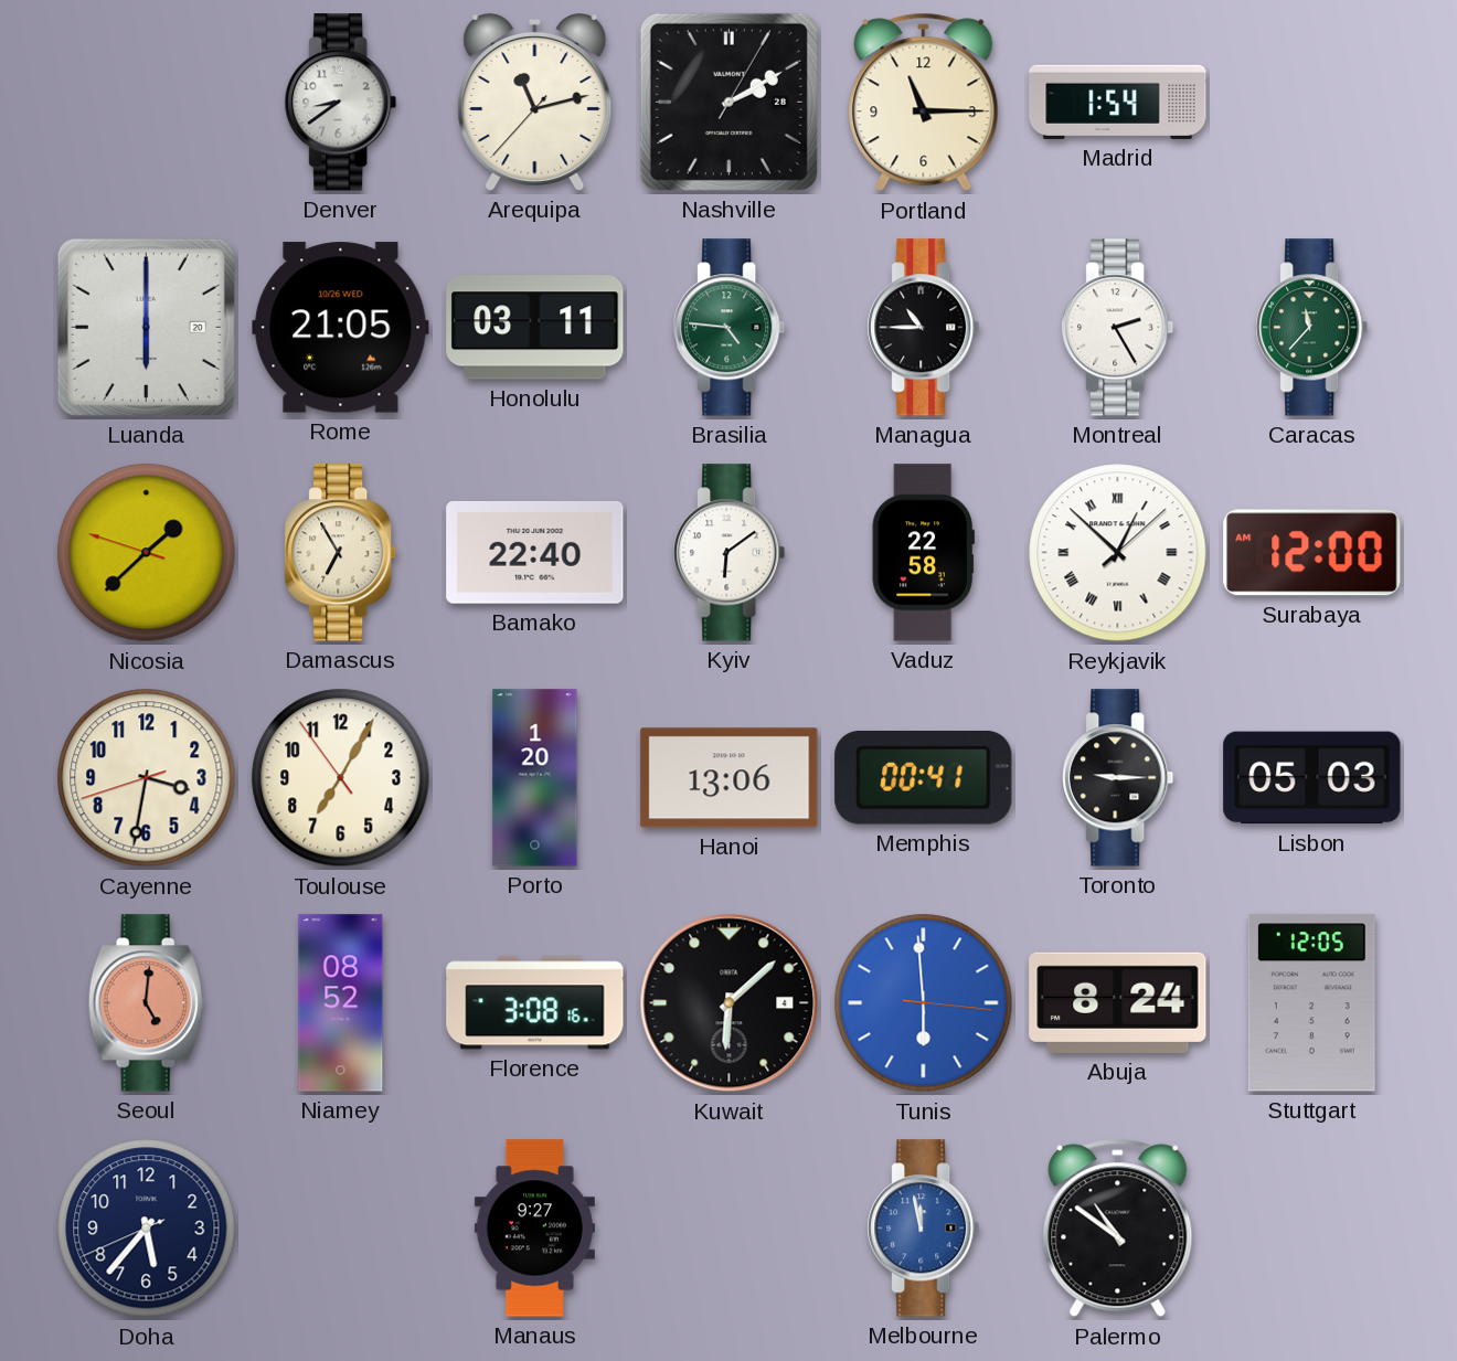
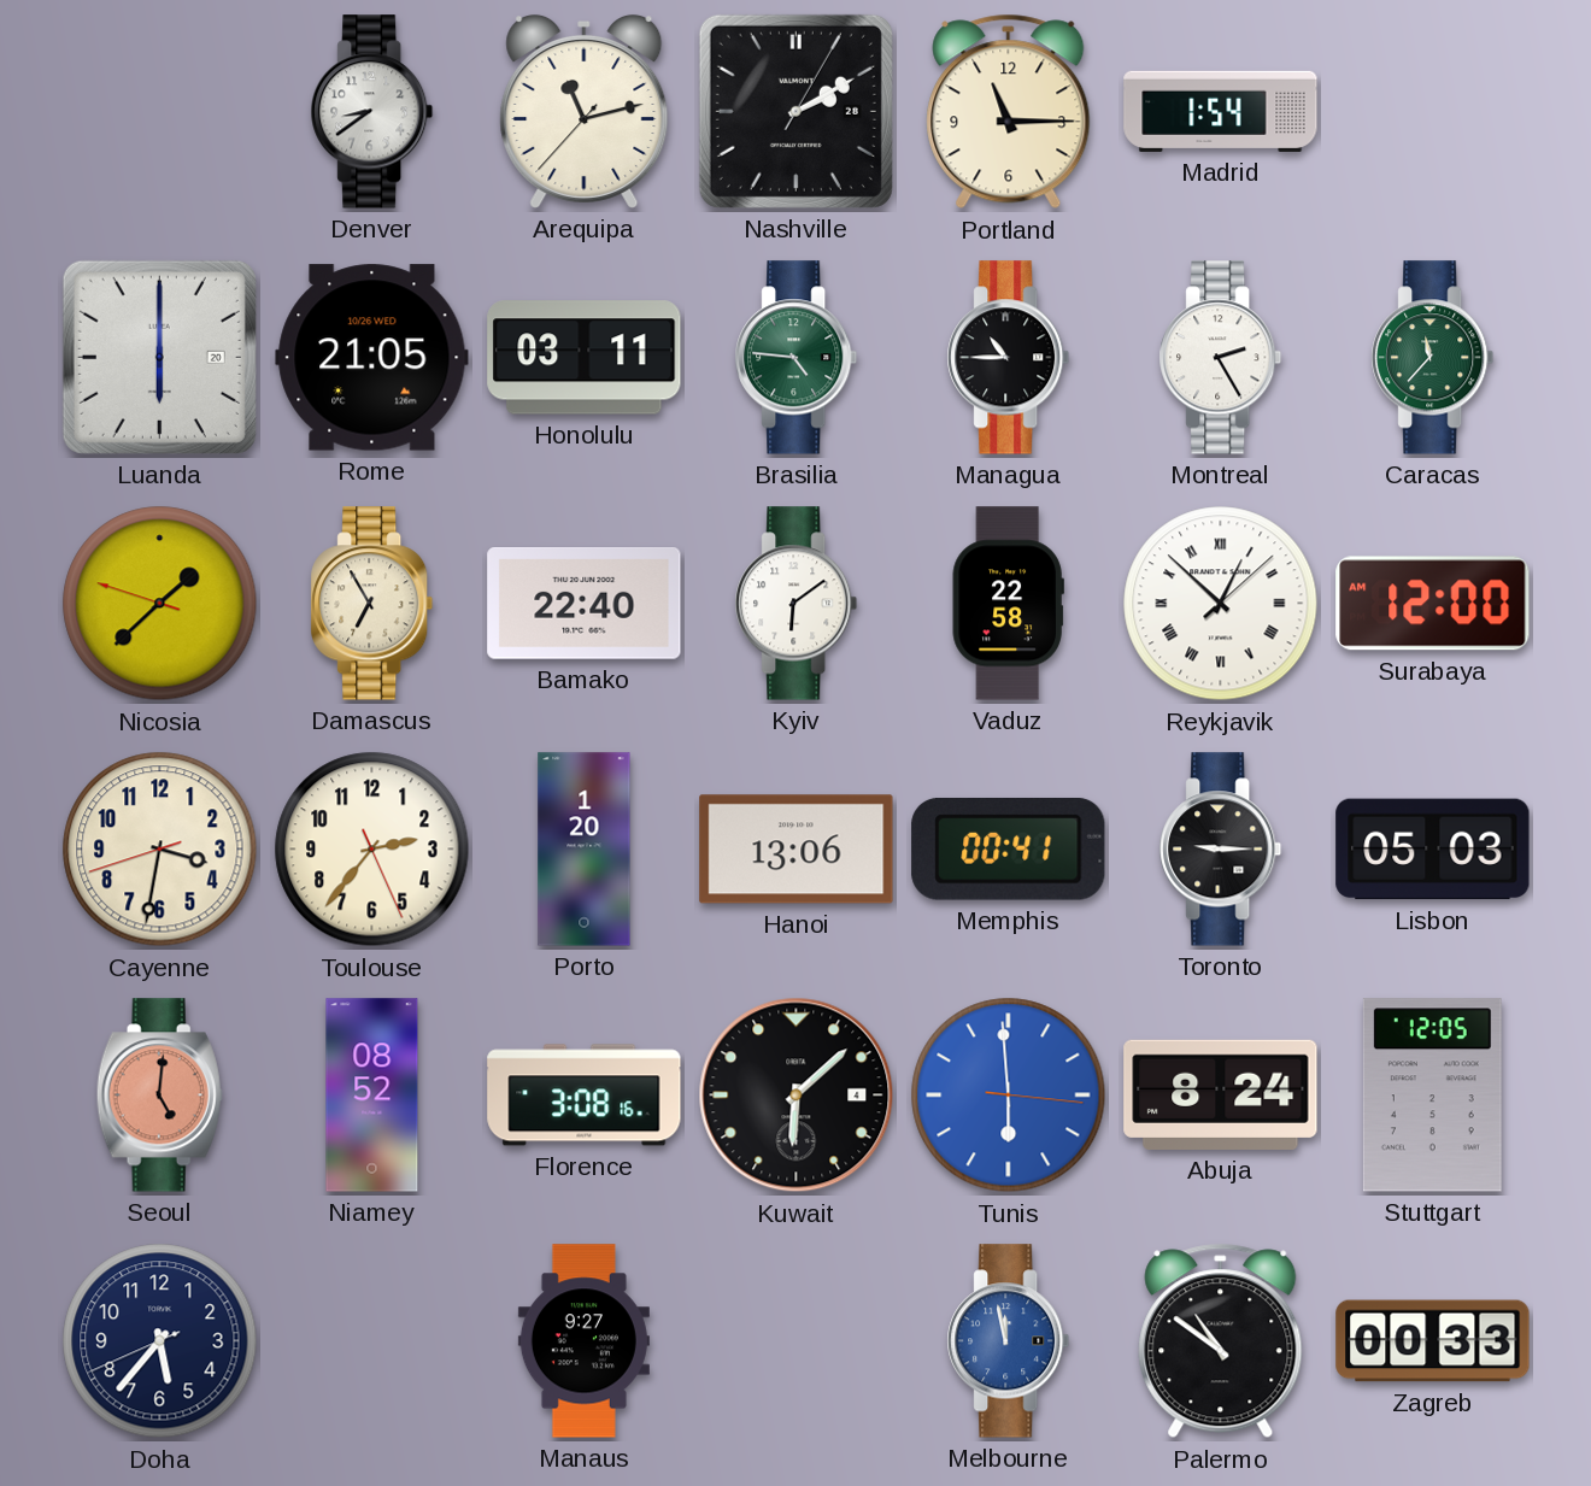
Toulouse: 7:04 -> 2:36 (372, 850)
Zagreb: none -> 00:33 (1433, 1341)
